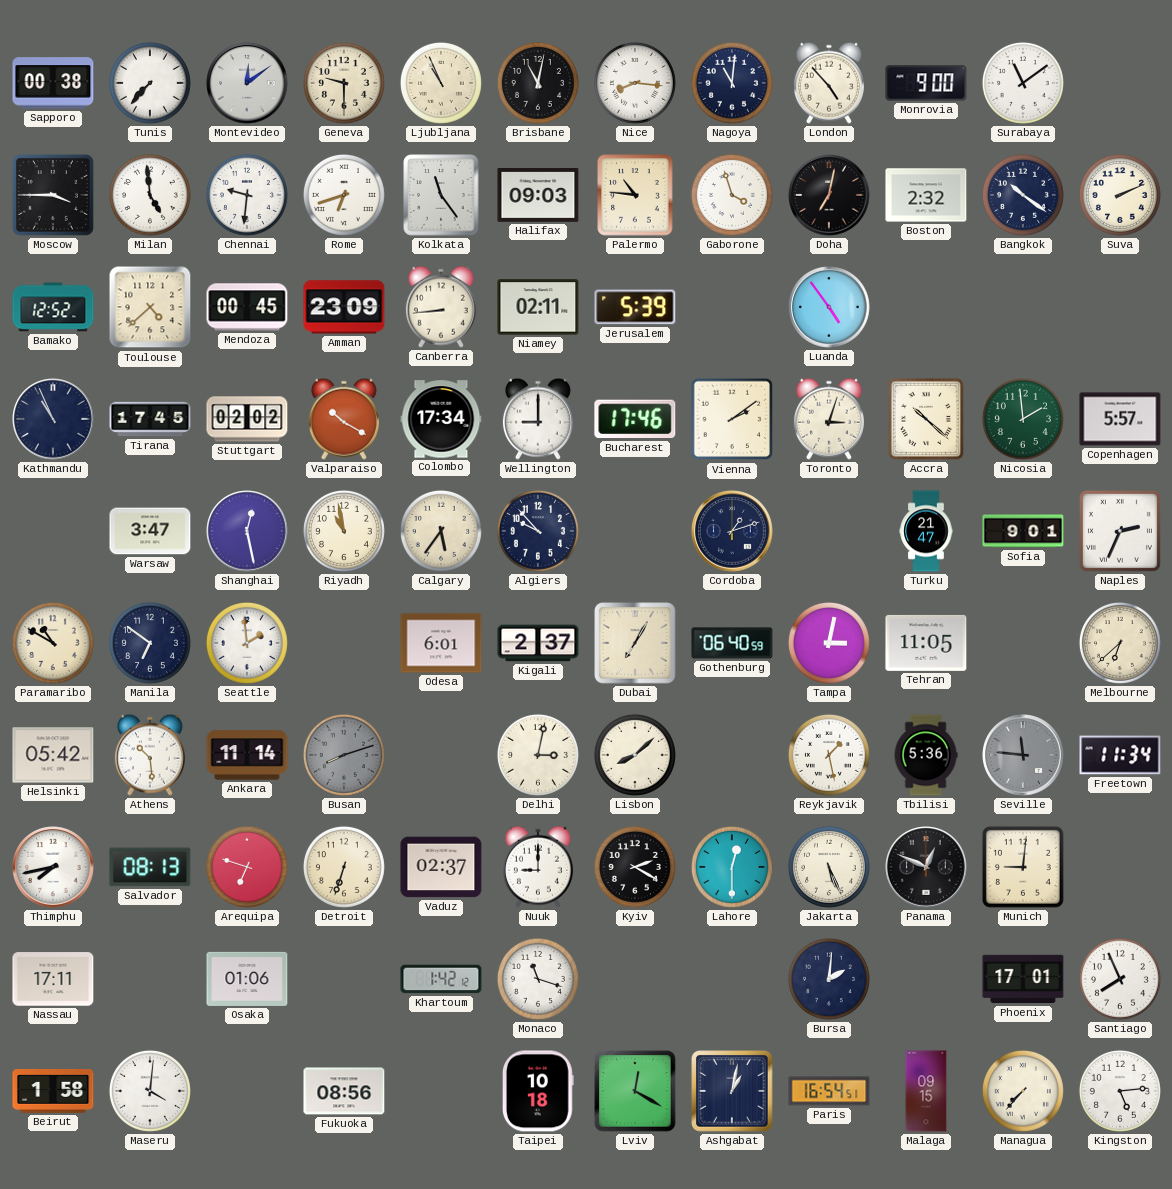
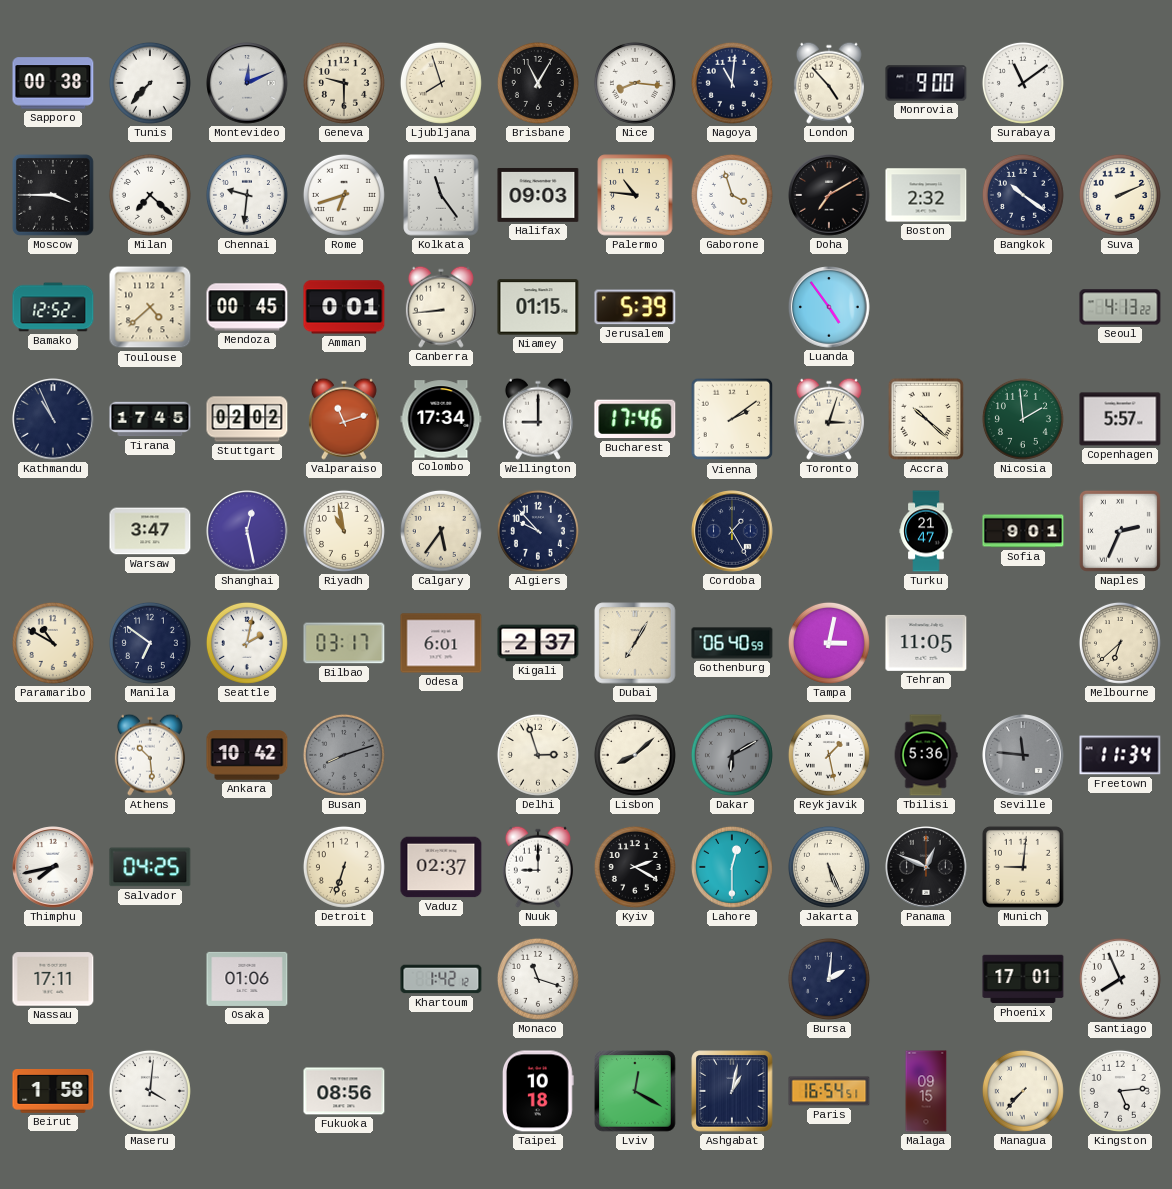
Montevideo: 12:09 -> 12:11 (247, 83)
Ljubljana: 10:56 -> 7:57 (441, 83)
Brisbane: 11:02 -> 11:05 (538, 83)
Milan: 4:59 -> 7:22 (150, 195)
Doha: 7:02 -> 7:10 (829, 195)
Amman: 23:09 -> 0:01 (344, 307)
Niamey: 02:11 -> 01:15 (538, 307)
Seoul: none -> 4:13 (1120, 307)
Valparaiso: 10:20 -> 11:12 (344, 419)
Cordoba: 1:12 -> 1:25 (732, 531)
Seattle: 1:59 -> 2:02 (247, 643)
Bilbao: none -> 03:17 (344, 643)
Helsinki: 05:42 -> none (53, 755)
Ankara: 11:14 -> 10:42 (247, 755)
Delhi: 3:02 -> 2:57 (538, 755)
Dakar: none -> 6:10 (732, 755)
Salvador: 08:13 -> 04:25 (150, 867)
Arequipa: 6:48 -> none (247, 867)
